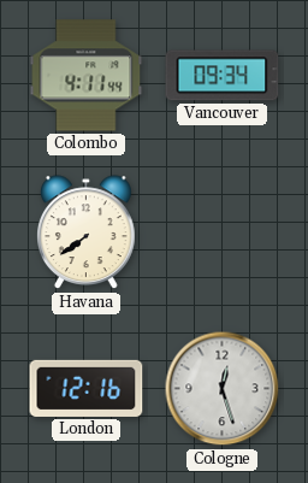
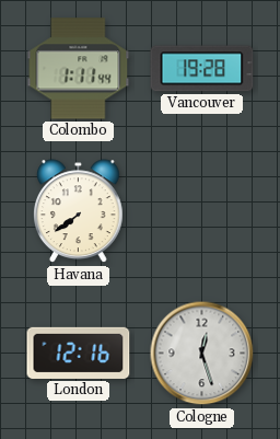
Colombo: 4:11 -> 1:11 (79, 69)
Vancouver: 09:34 -> 19:28 (202, 69)
